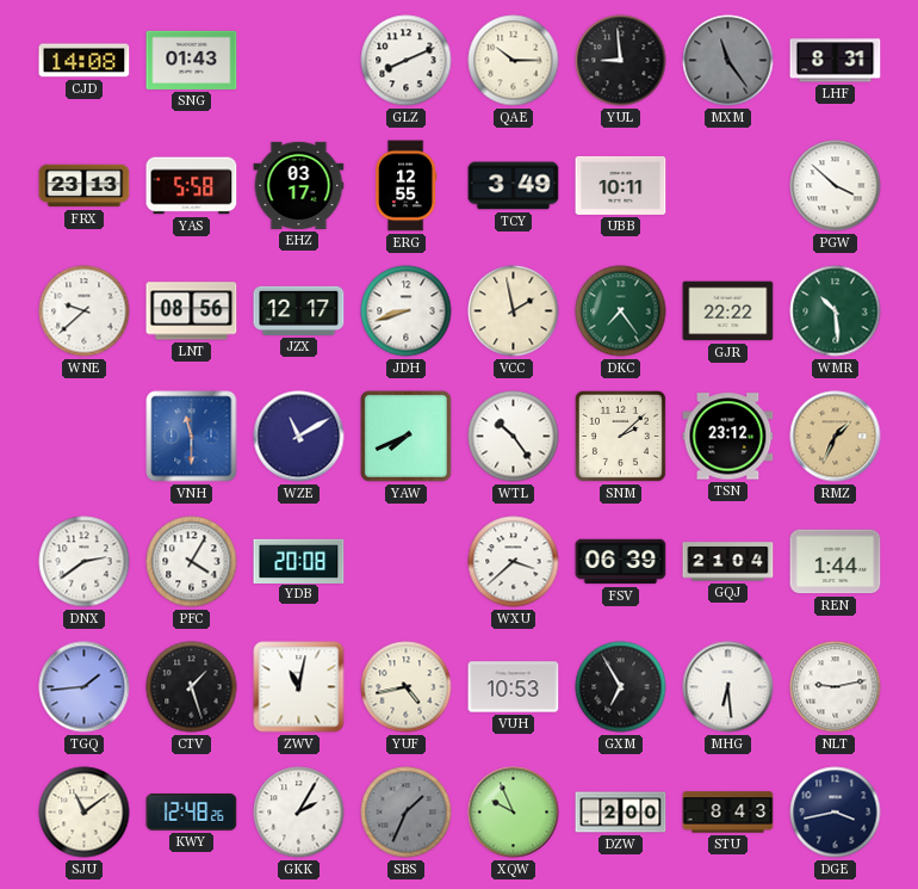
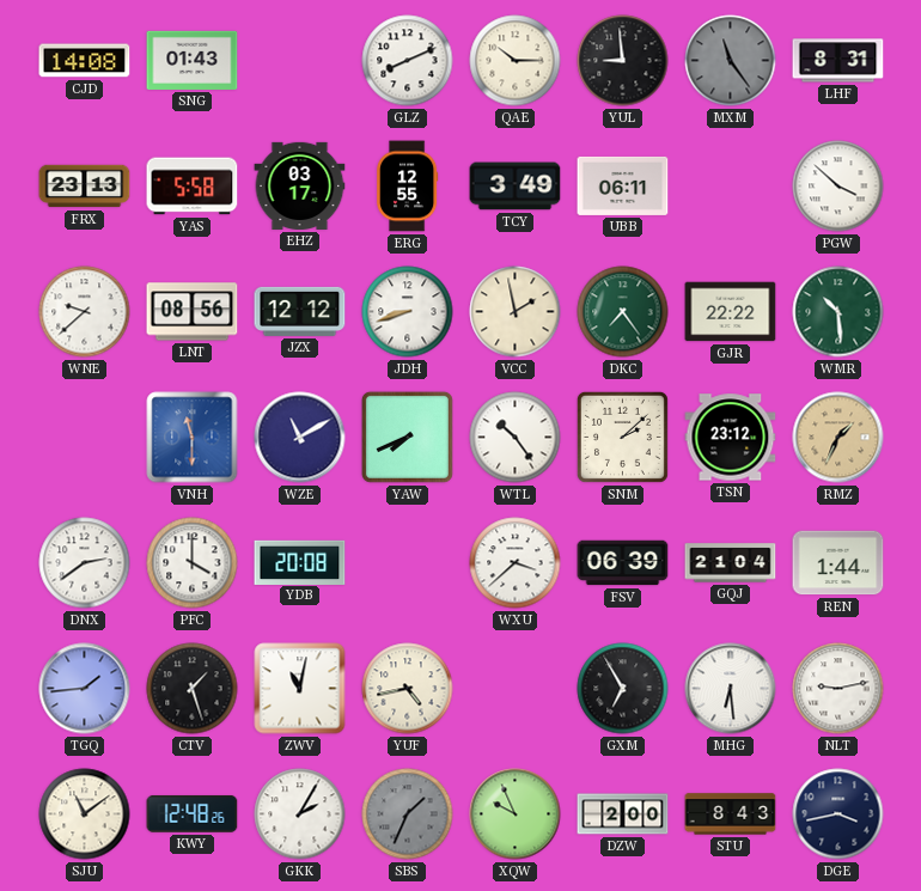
UBB: 10:11 -> 06:11 (623, 185)
JZX: 12:17 -> 12:12 (300, 311)
PFC: 4:05 -> 4:00 (193, 563)
VUH: 10:53 -> none (514, 687)
